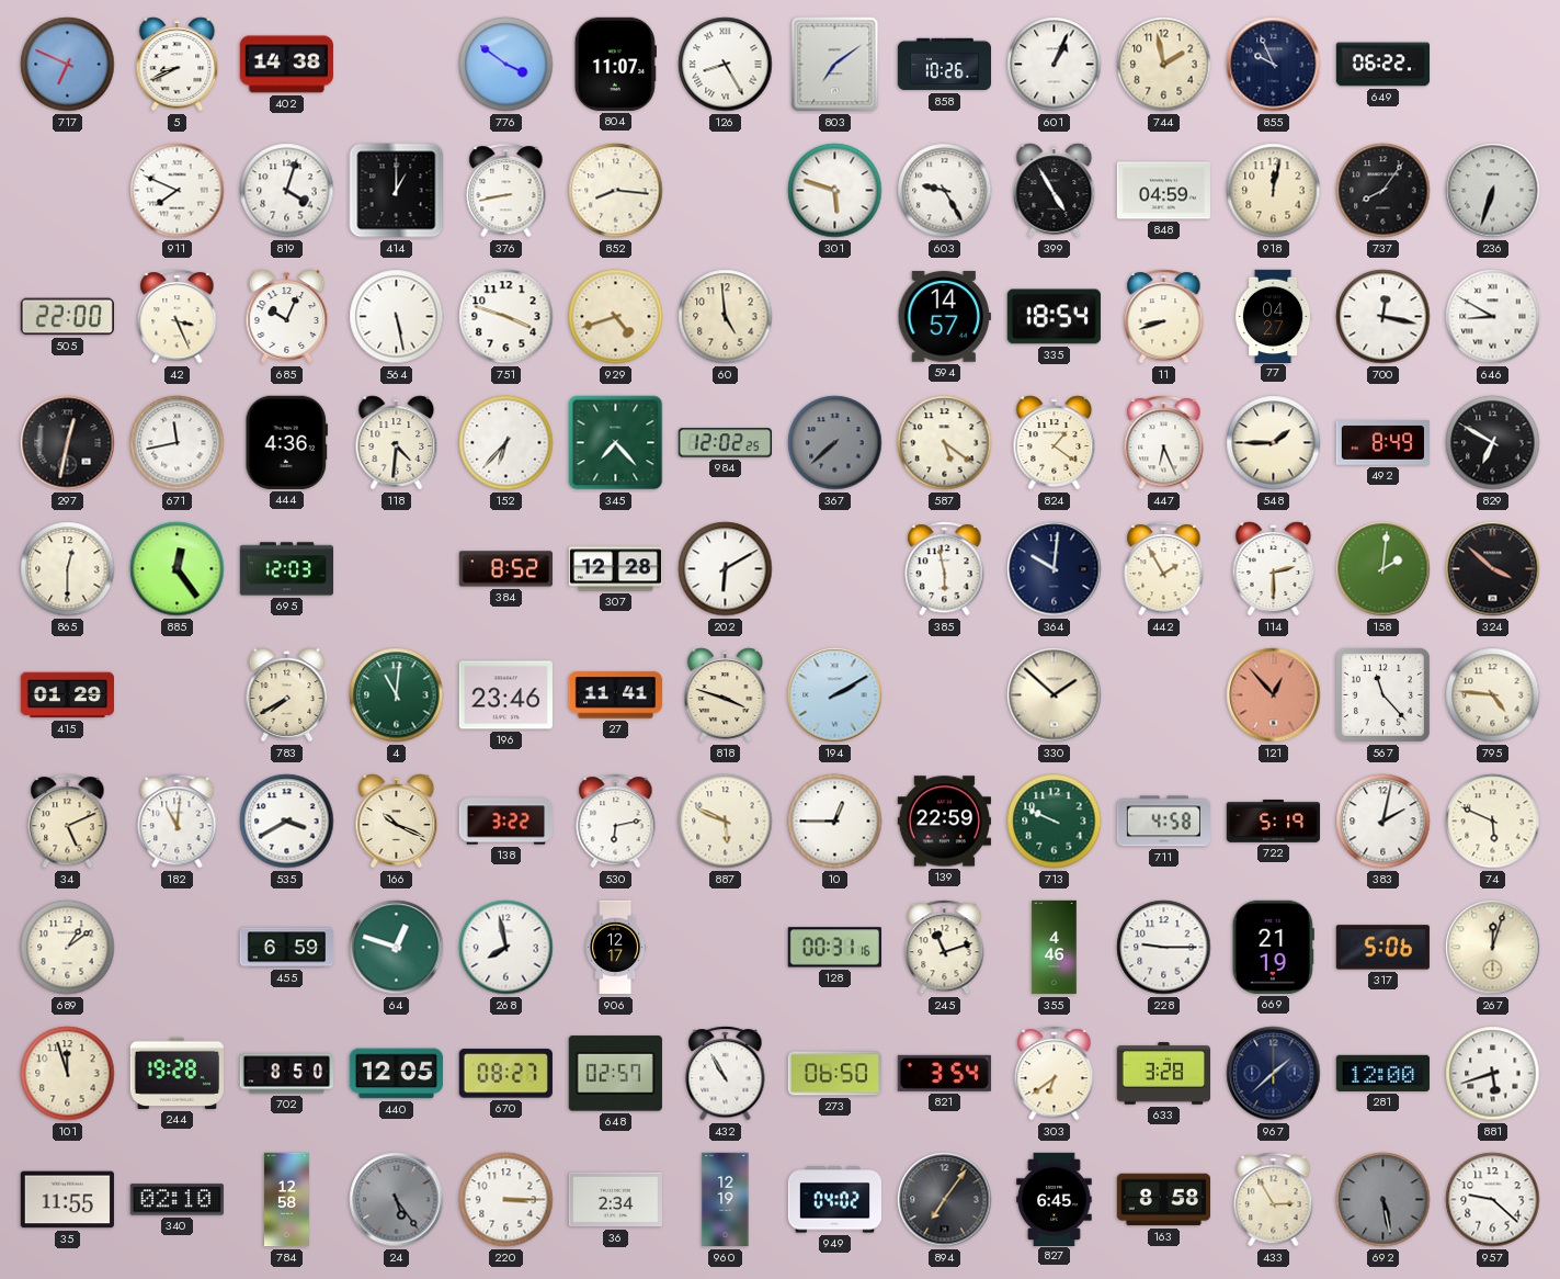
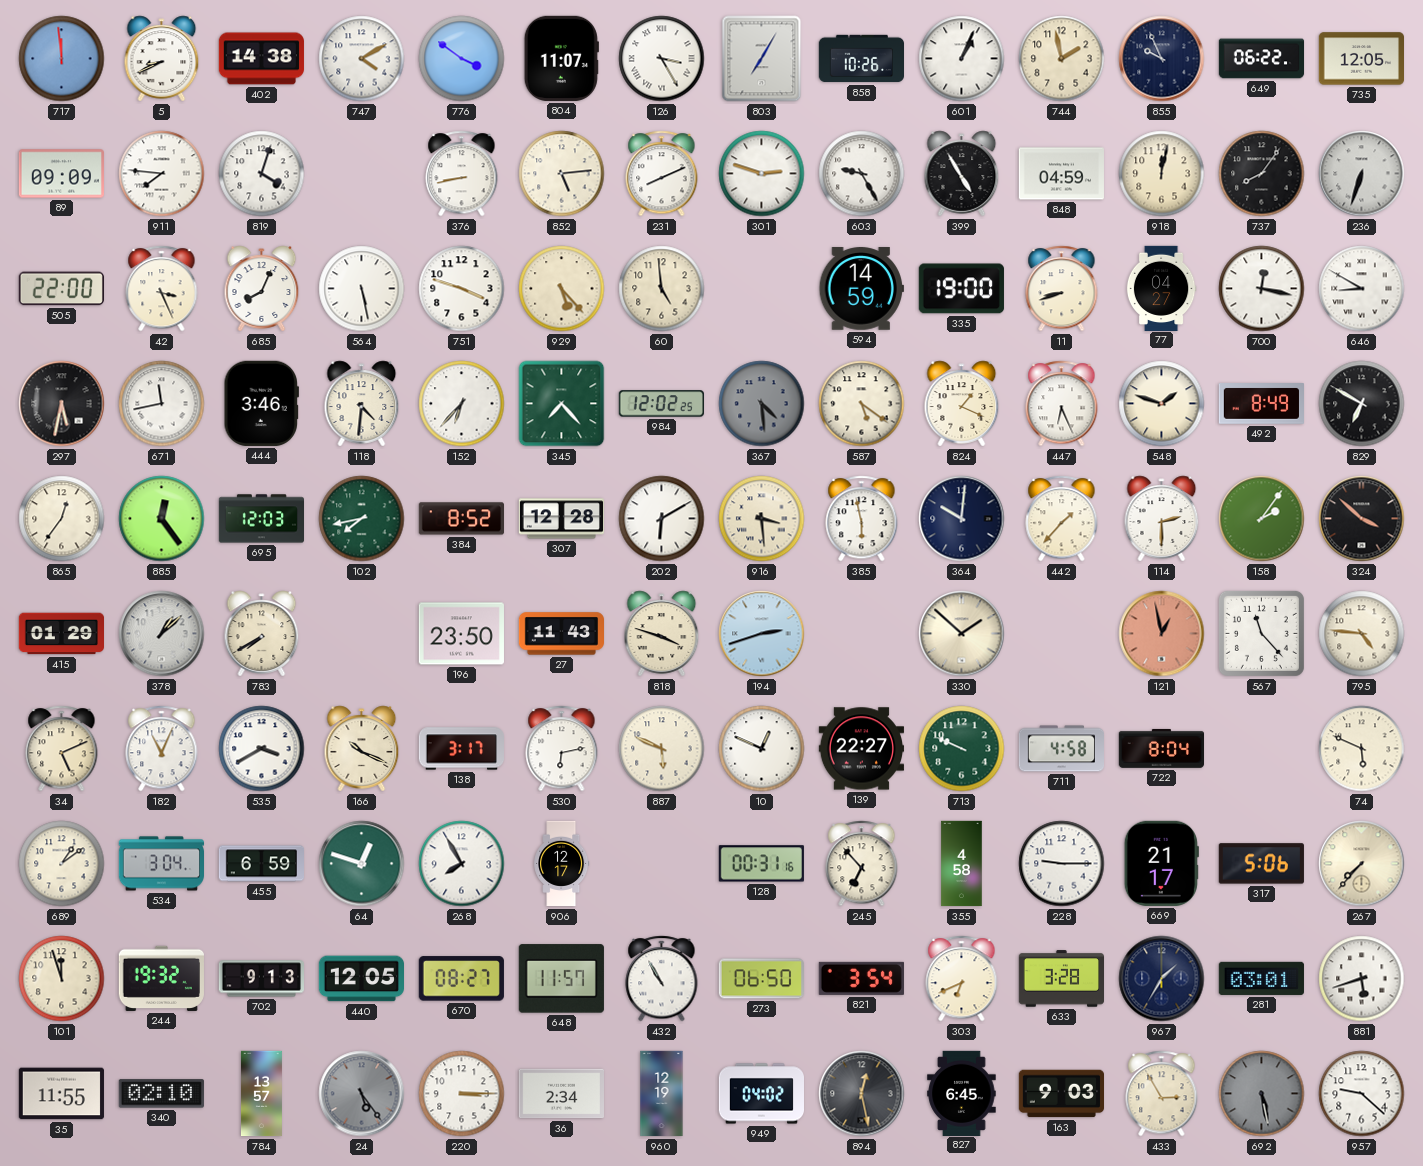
717: 6:49 -> 11:59 (62, 59)
747: none -> 4:10 (362, 59)
126: 8:25 -> 3:25 (662, 59)
803: 7:09 -> 7:05 (762, 59)
735: none -> 12:05 (1361, 59)
89: none -> 09:09 (61, 174)
911: 7:49 -> 7:46 (162, 174)
414: 1:00 -> none (397, 191)
852: 8:16 -> 5:14 (562, 174)
231: none -> 8:11 (662, 174)
301: 5:48 -> 2:48 (762, 174)
685: 10:04 -> 8:04 (262, 289)
929: 4:42 -> 5:23 (562, 289)
594: 14:57 -> 14:59 (861, 289)
335: 18:54 -> 19:00 (961, 289)
297: 12:32 -> 5:32 (62, 404)
444: 4:36 -> 3:46 (261, 403)
367: 7:38 -> 4:29 (762, 404)
824: 1:21 -> 1:19 (962, 404)
548: 1:45 -> 1:48 (1162, 404)
865: 12:30 -> 12:36 (62, 519)
102: none -> 7:43 (362, 519)
916: none -> 3:29 (762, 519)
442: 1:55 -> 1:37 (1062, 519)
158: 2:01 -> 2:06 (1262, 519)
378: none -> 1:08 (162, 634)
4: 11:01 -> none (397, 695)
196: 23:46 -> 23:50 (461, 634)
27: 11:41 -> 11:43 (562, 634)
194: 2:10 -> 2:42 (762, 634)
121: 12:53 -> 12:58 (1162, 634)
182: 11:01 -> 11:04 (162, 749)
138: 3:22 -> 3:17 (461, 749)
10: 12:45 -> 12:49 (762, 749)
139: 22:59 -> 22:27 (861, 749)
722: 5:19 -> 8:04 (1161, 748)
383: 2:02 -> none (1383, 822)
534: none -> 3:04 (161, 864)
268: 7:58 -> 7:55 (462, 864)
245: 11:12 -> 6:53 (862, 864)
355: 4:46 -> 4:58 (962, 864)
669: 21:19 -> 21:17 (1161, 863)
267: 12:03 -> 7:37 (1362, 864)
244: 19:28 -> 19:32 (161, 978)
702: 8:50 -> 9:13 (261, 979)
648: 02:57 -> 11:57 (561, 979)
303: 6:39 -> 6:41 (962, 979)
967: 1:38 -> 1:35 (1162, 979)
281: 12:00 -> 03:01 (1261, 978)
784: 12:58 -> 13:57 (261, 1094)
894: 7:06 -> 12:28 (862, 1094)
163: 8:58 -> 9:03 (1061, 1094)
